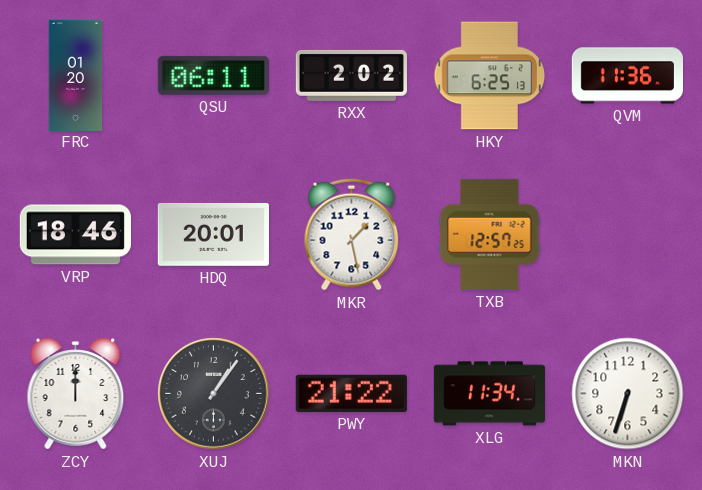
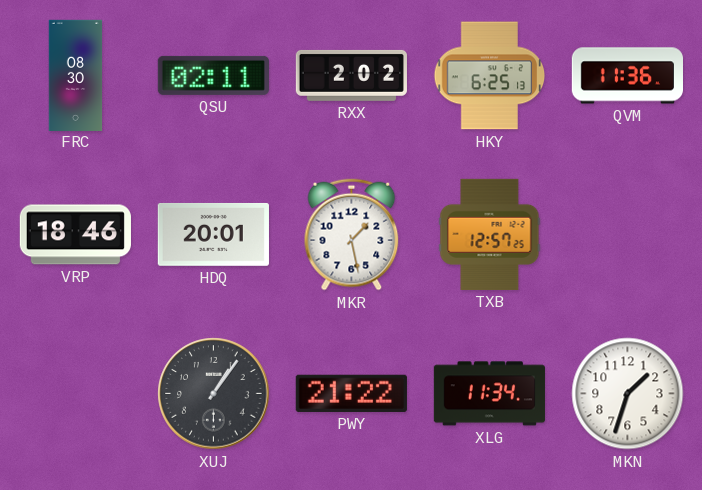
FRC: 01:20 -> 08:30 (76, 75)
QSU: 06:11 -> 02:11 (213, 75)
ZCY: 12:00 -> none (76, 394)
MKN: 6:33 -> 1:33 (628, 394)
